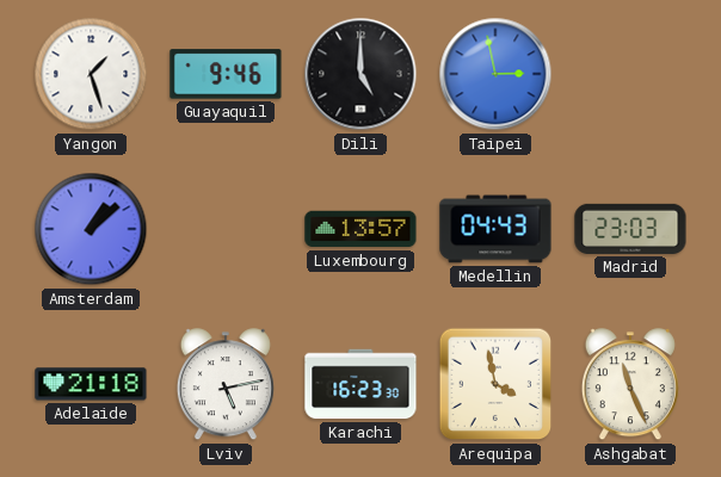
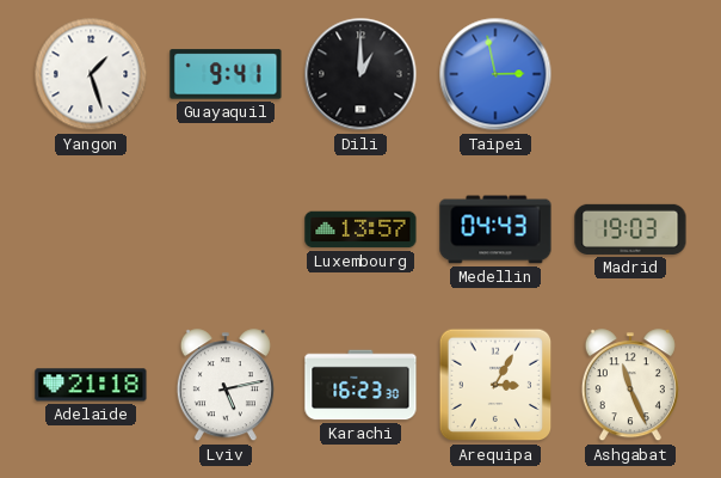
Guayaquil: 9:46 -> 9:41 (226, 74)
Dili: 5:00 -> 1:00 (360, 74)
Amsterdam: 1:08 -> none (91, 229)
Madrid: 23:03 -> 19:03 (630, 229)
Arequipa: 3:58 -> 3:05 (495, 385)
